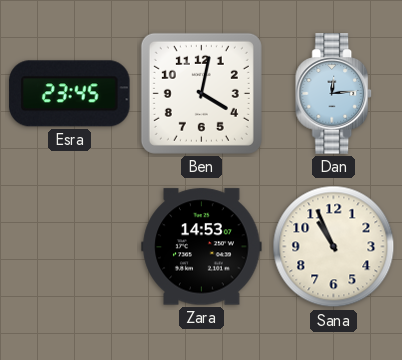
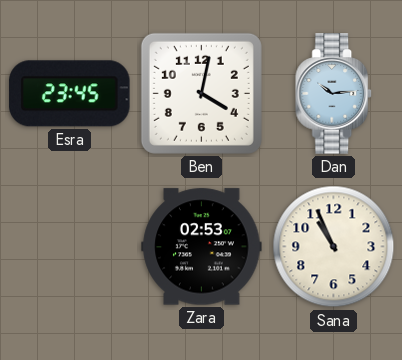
Dan: 12:14 -> 10:14 (334, 94)
Zara: 14:53 -> 02:53 (202, 247)
